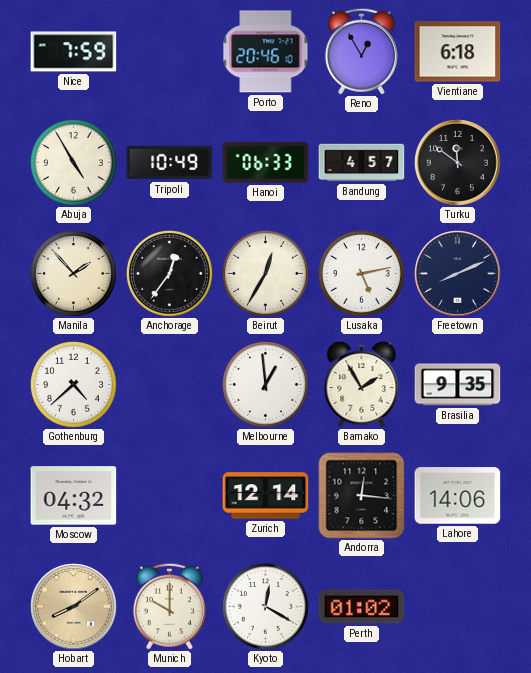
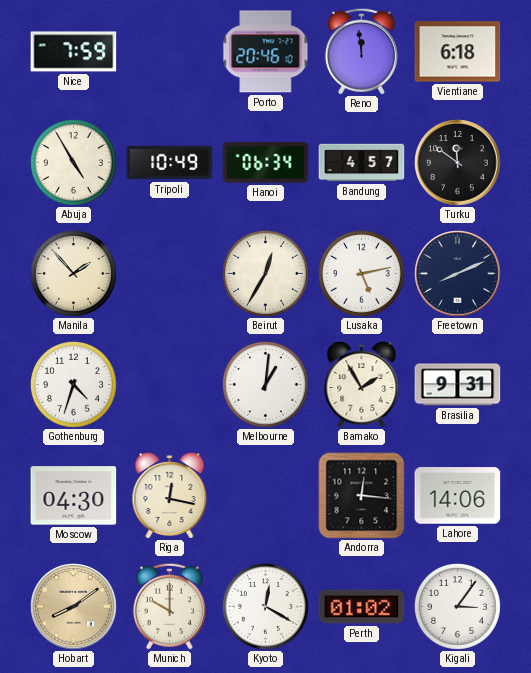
Reno: 12:55 -> 11:59 (361, 51)
Hanoi: 06:33 -> 06:34 (266, 163)
Anchorage: 12:36 -> none (170, 274)
Gothenburg: 4:38 -> 4:33 (74, 385)
Melbourne: 12:59 -> 1:01 (266, 385)
Brasilia: 9:35 -> 9:31 (458, 385)
Moscow: 04:32 -> 04:30 (74, 496)
Riga: none -> 12:17 (170, 496)
Zurich: 12:14 -> none (266, 496)
Kigali: none -> 3:06 (458, 607)
